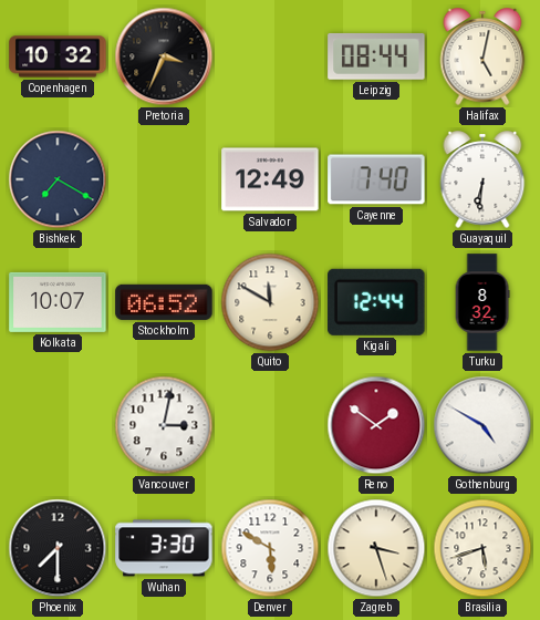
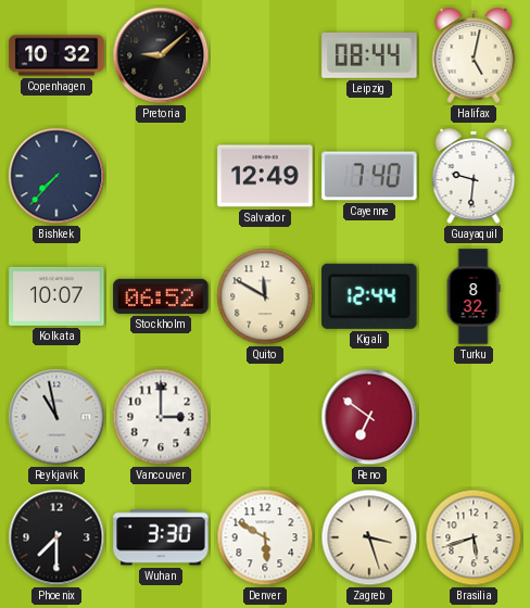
Pretoria: 3:34 -> 9:08 (161, 55)
Bishkek: 7:20 -> 7:37 (56, 176)
Guayaquil: 6:31 -> 9:31 (474, 176)
Reykjavik: none -> 10:58 (56, 417)
Vancouver: 3:02 -> 3:00 (161, 417)
Reno: 1:51 -> 6:51 (369, 417)
Gothenburg: 4:50 -> none (482, 425)
